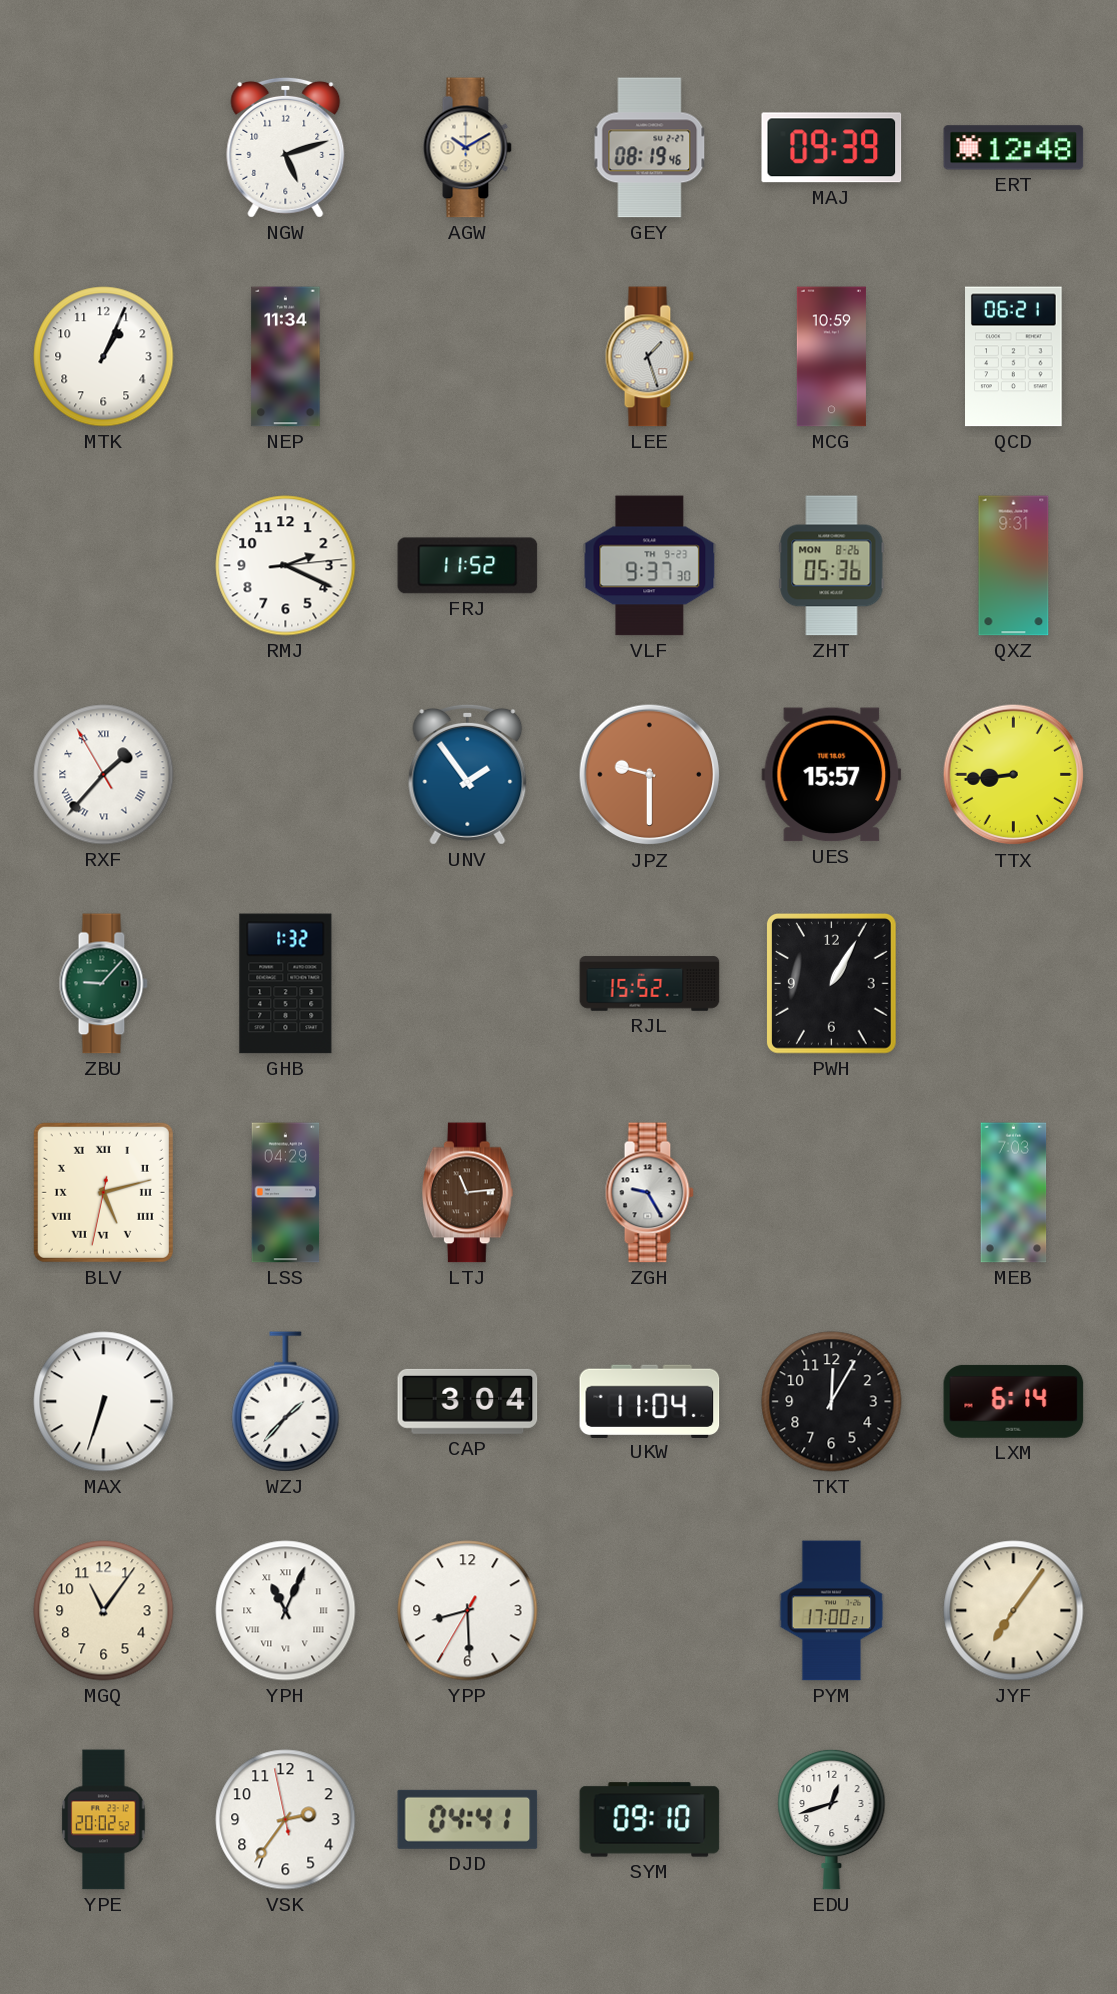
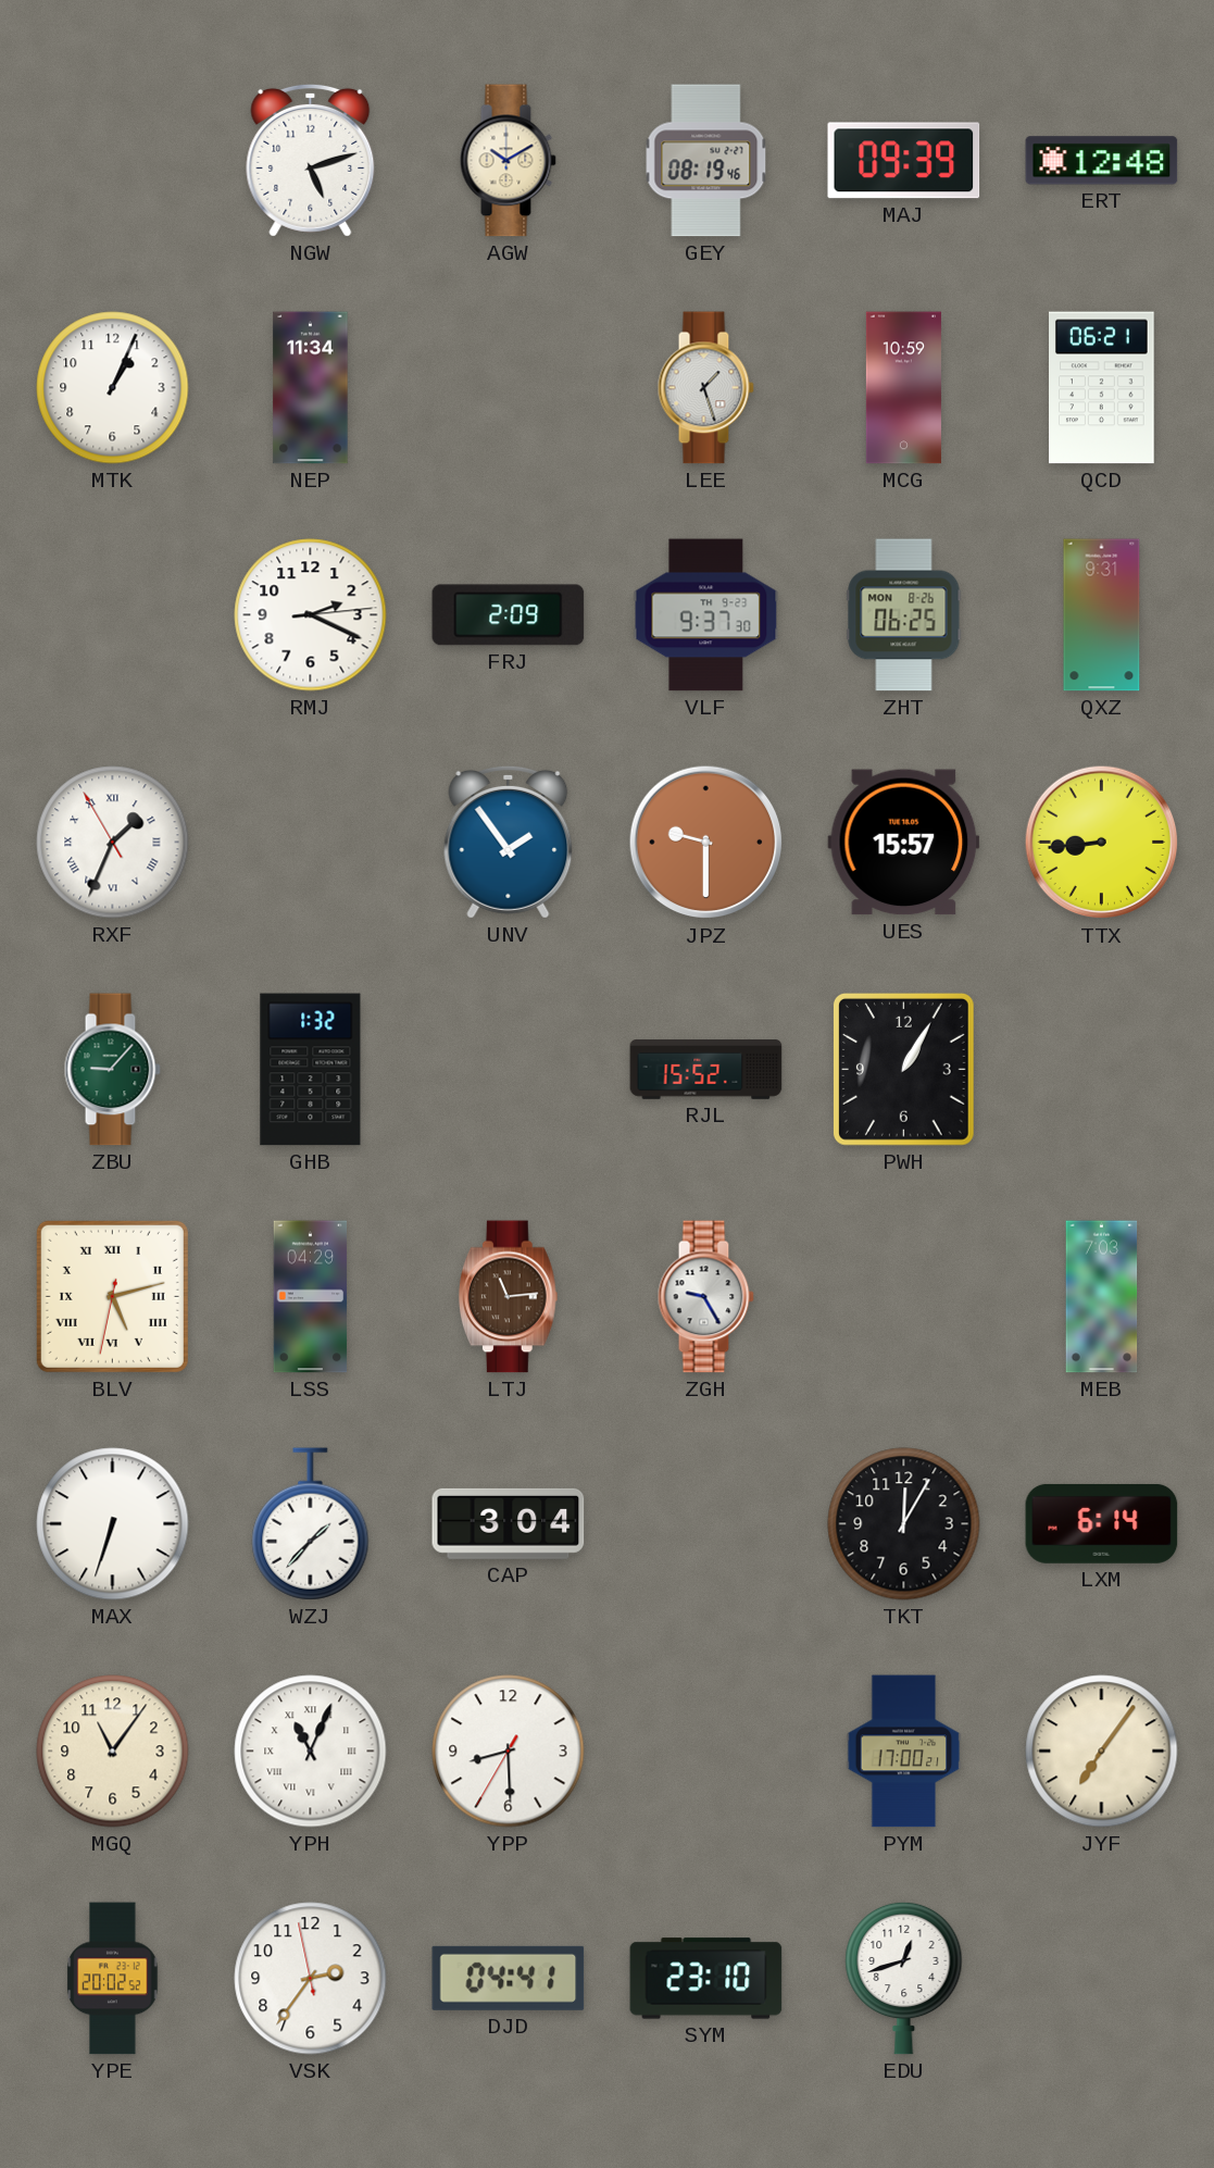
FRJ: 11:52 -> 2:09 (509, 615)
ZHT: 05:36 -> 06:25 (904, 615)
RXF: 1:36 -> 1:33 (113, 843)
UKW: 11:04 -> none (650, 1401)
SYM: 09:10 -> 23:10 (706, 1979)
